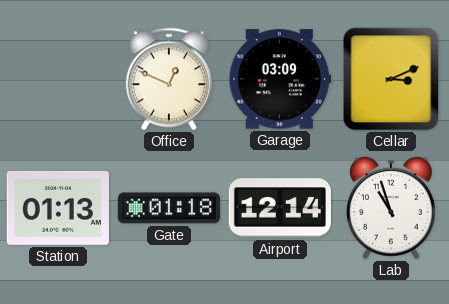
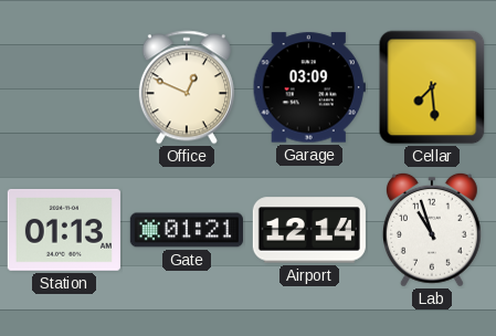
Cellar: 3:11 -> 7:29 (432, 87)
Gate: 01:18 -> 01:21 (187, 230)
